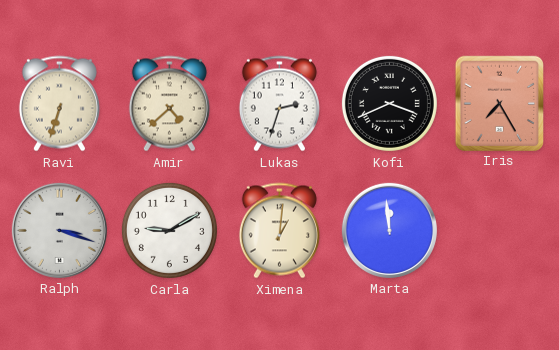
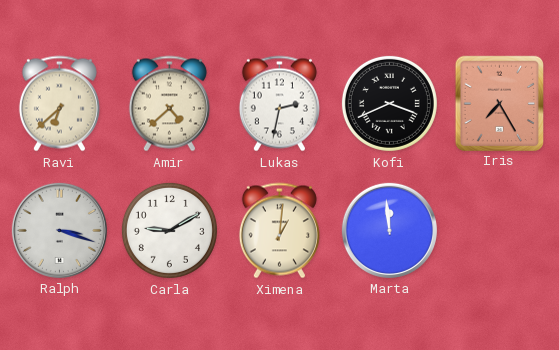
Ravi: 6:33 -> 6:38 (59, 104)
Lukas: 2:33 -> 2:32 (279, 104)
